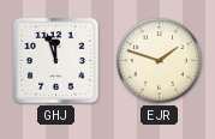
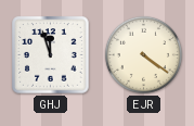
EJR: 1:48 -> 4:21 (143, 54)
